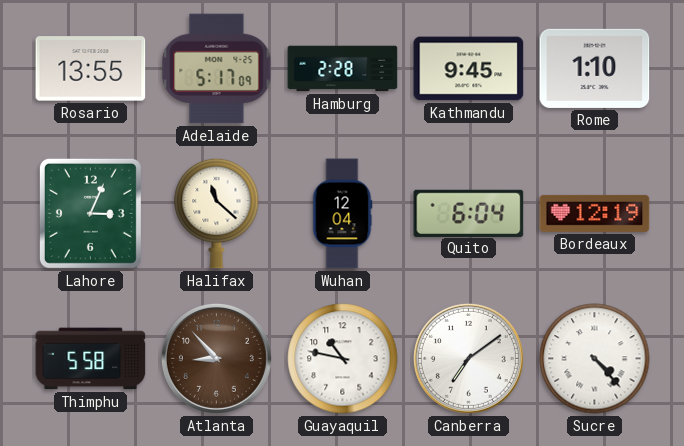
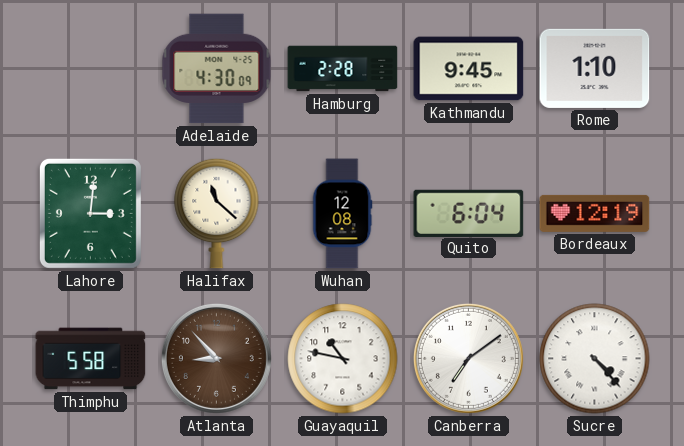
Rosario: 13:55 -> none (91, 69)
Adelaide: 5:17 -> 4:30 (217, 69)
Lahore: 3:04 -> 3:01 (90, 213)
Wuhan: 12:04 -> 12:08 (342, 214)
